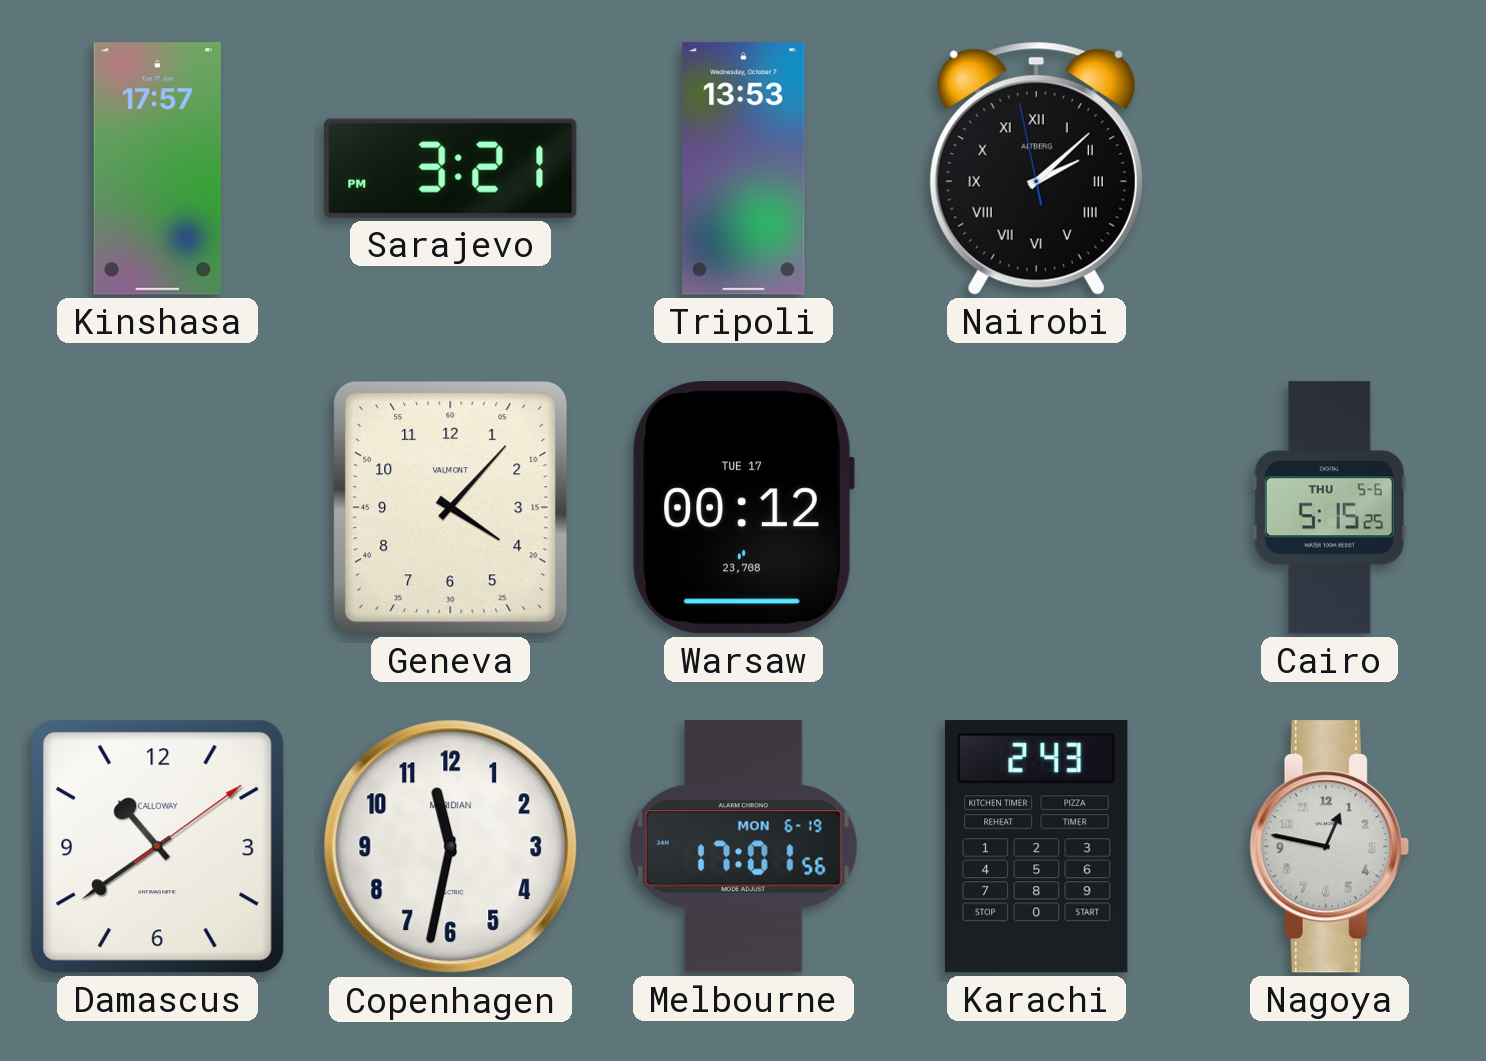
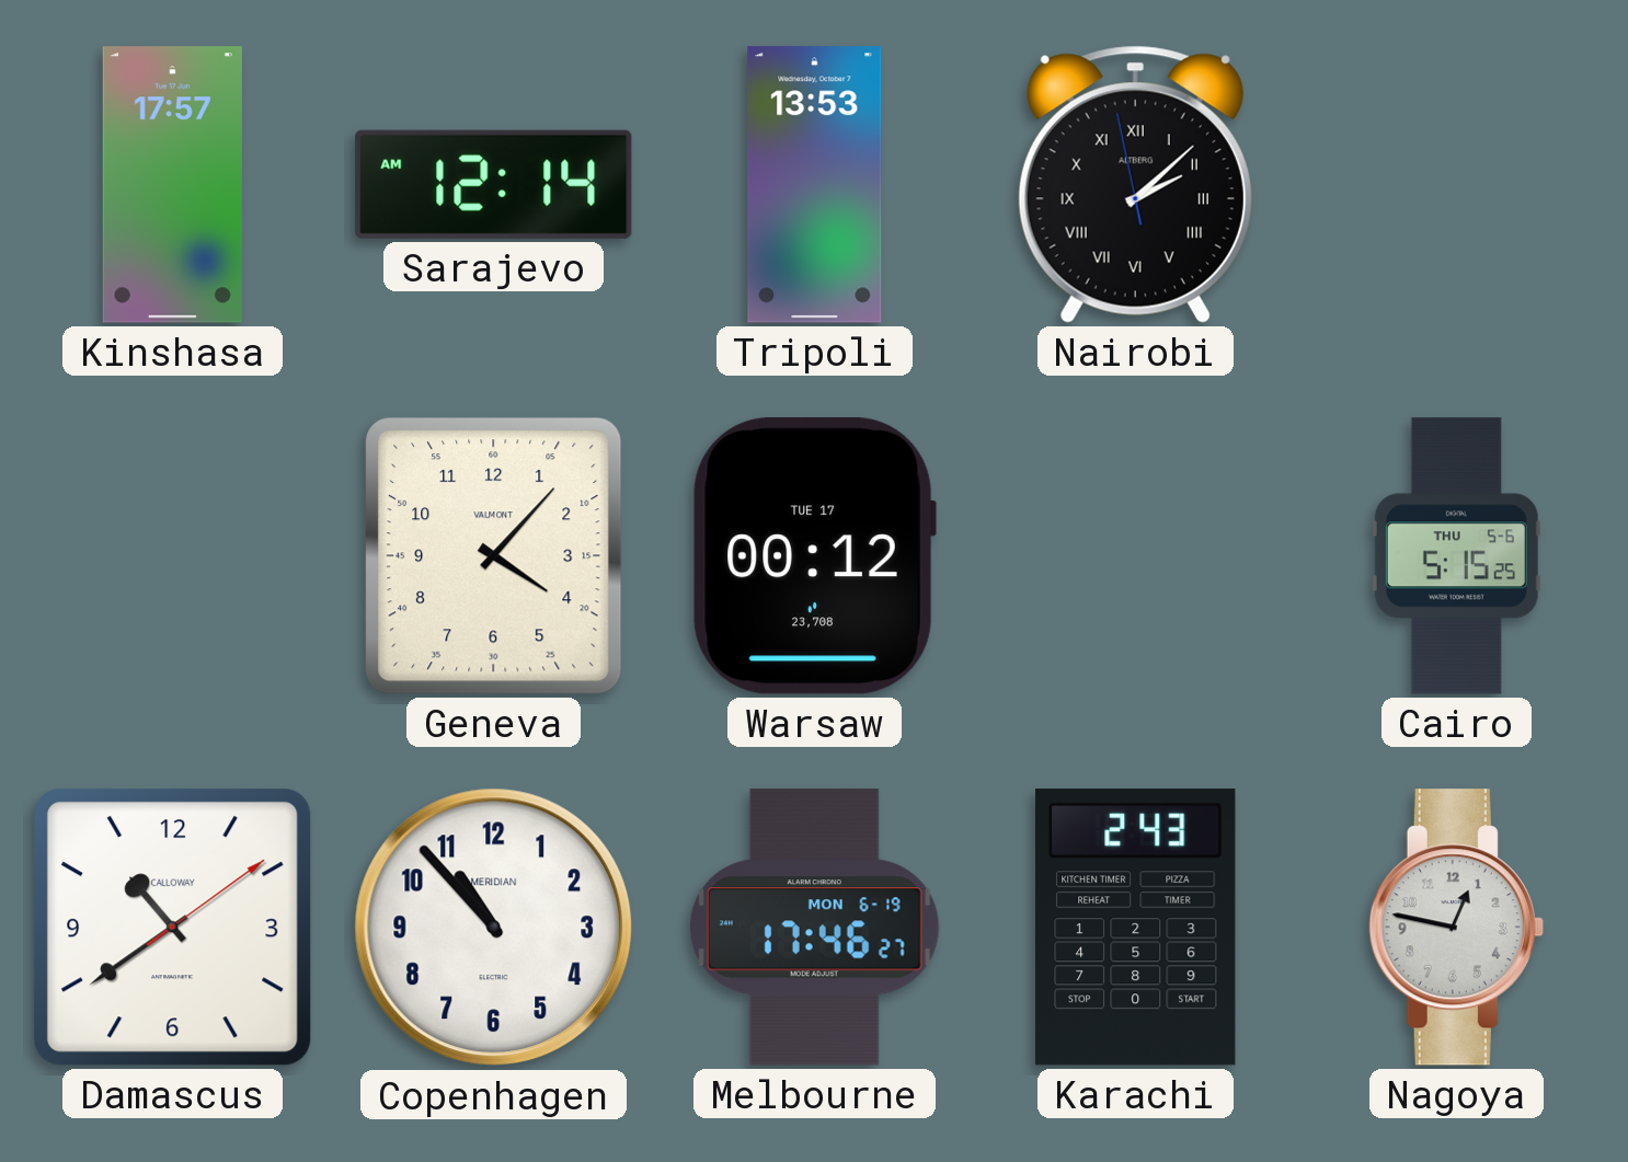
Sarajevo: 3:21 -> 12:14 (494, 184)
Copenhagen: 11:32 -> 10:53 (494, 928)
Melbourne: 17:01 -> 17:46 (814, 928)
